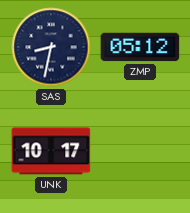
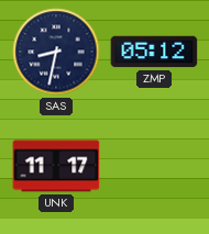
UNK: 10:17 -> 11:17 (56, 166)
